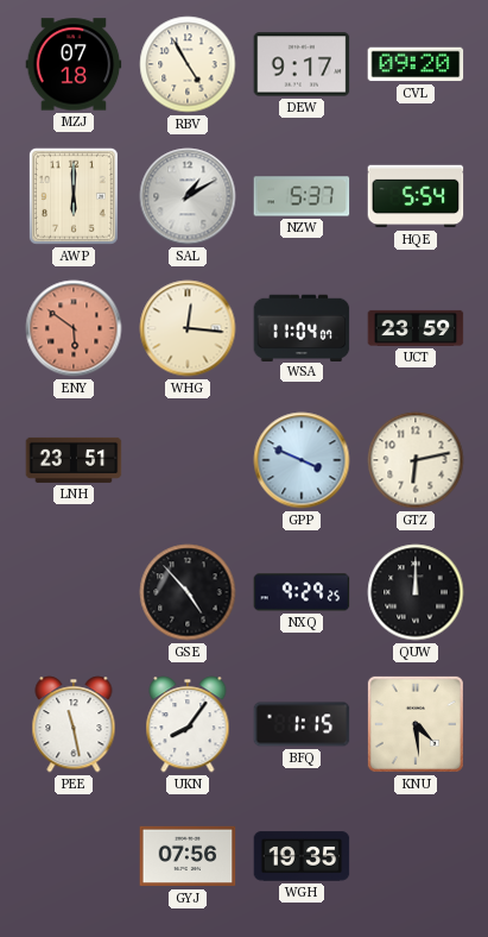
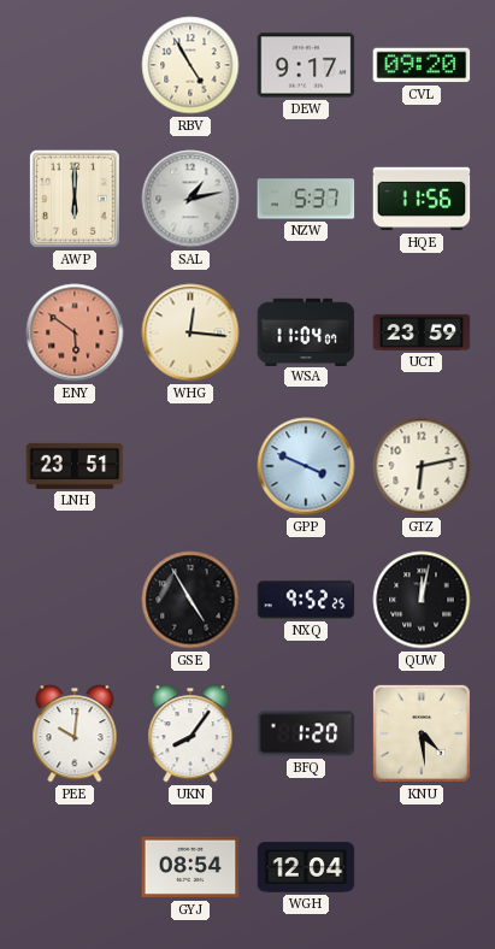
MZJ: 07:18 -> none (74, 64)
SAL: 1:10 -> 1:13 (190, 199)
HQE: 5:54 -> 11:56 (422, 199)
GSE: 4:53 -> 4:55 (190, 600)
NXQ: 9:29 -> 9:52 (306, 600)
QUW: 12:00 -> 12:02 (422, 600)
PEE: 11:28 -> 10:01 (75, 733)
BFQ: 1:15 -> 1:20 (306, 733)
GYJ: 07:56 -> 08:54 (190, 867)
WGH: 19:35 -> 12:04 (306, 867)
